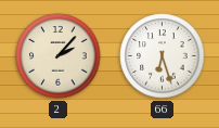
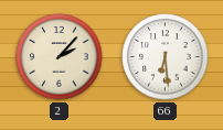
66: 6:27 -> 6:29 (166, 57)
